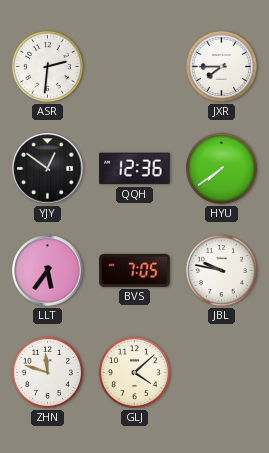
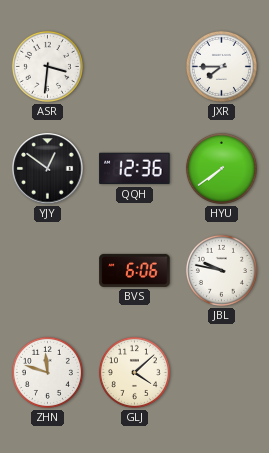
ASR: 2:31 -> 3:31 (47, 66)
LLT: 5:36 -> none (48, 271)
BVS: 7:05 -> 6:06 (135, 270)
